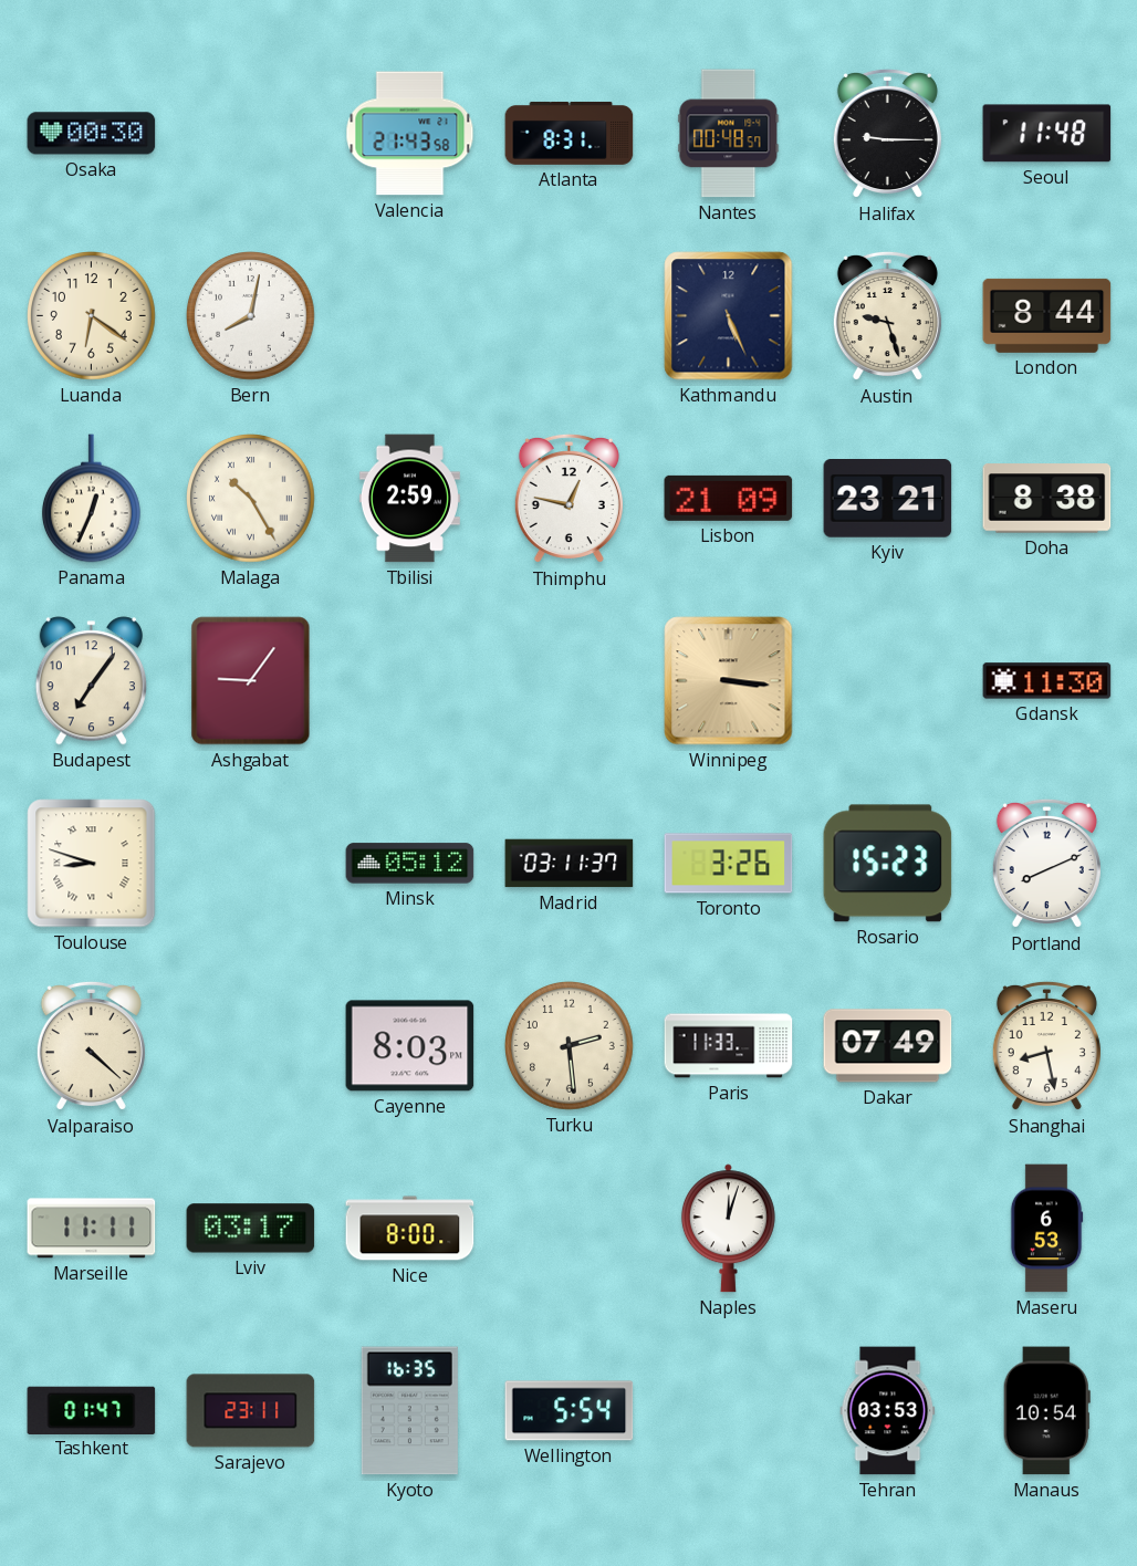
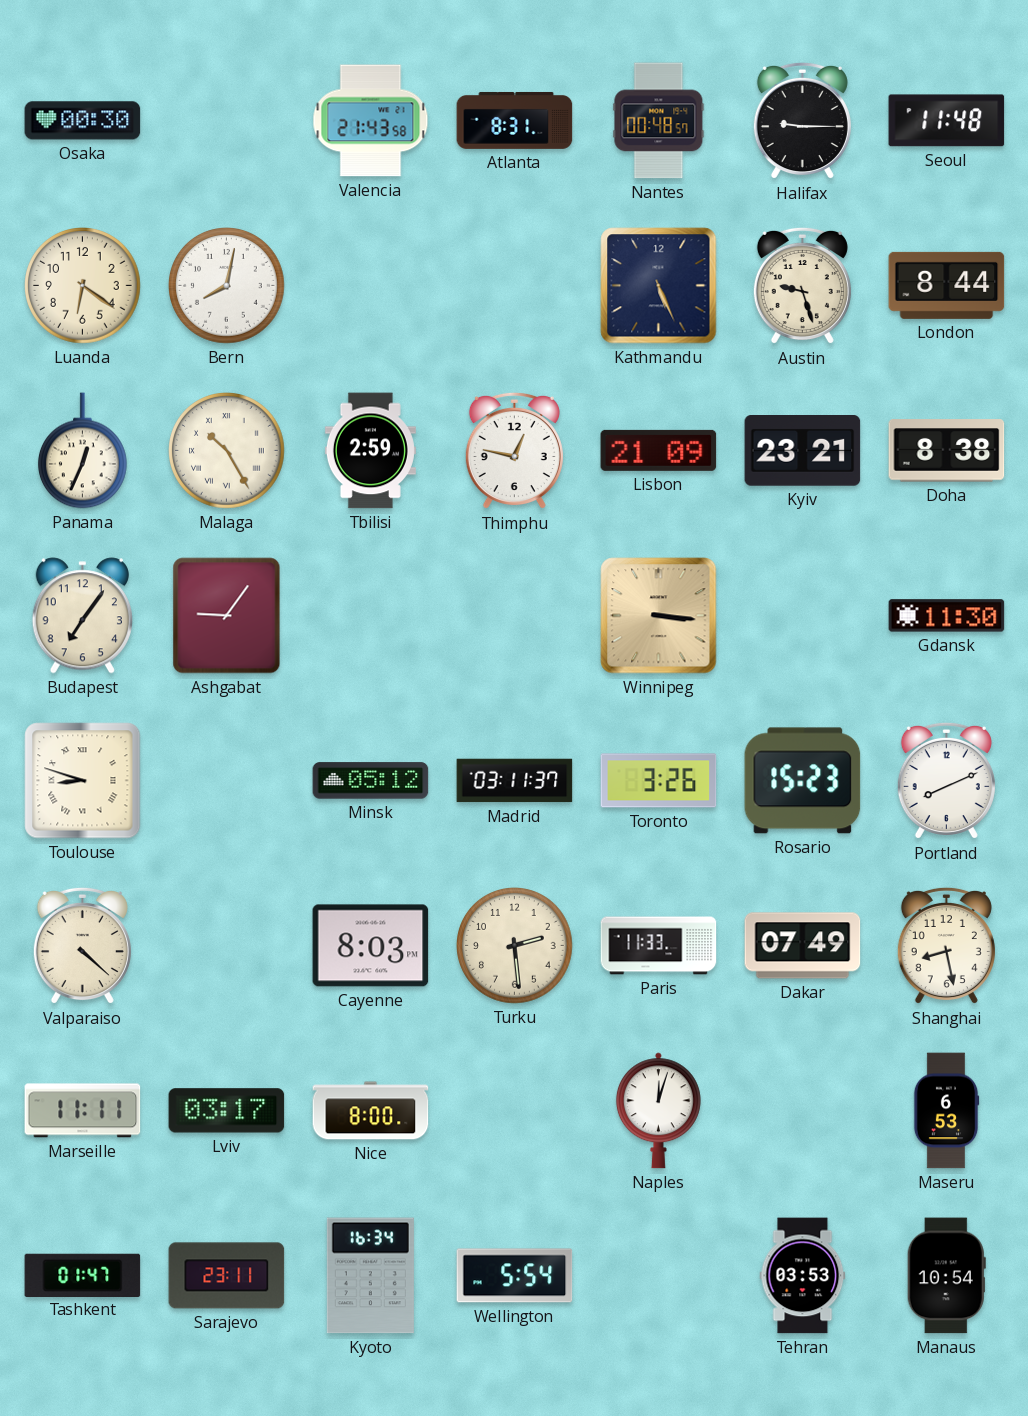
Kyoto: 16:35 -> 16:34 (370, 1276)
